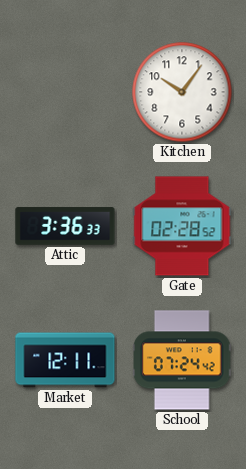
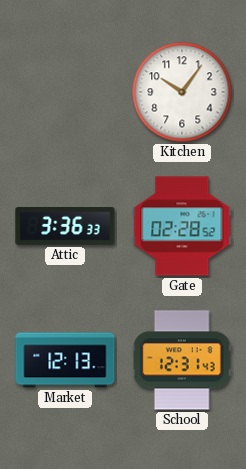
Market: 12:11 -> 12:13 (65, 360)
School: 07:24 -> 12:31 (183, 360)
